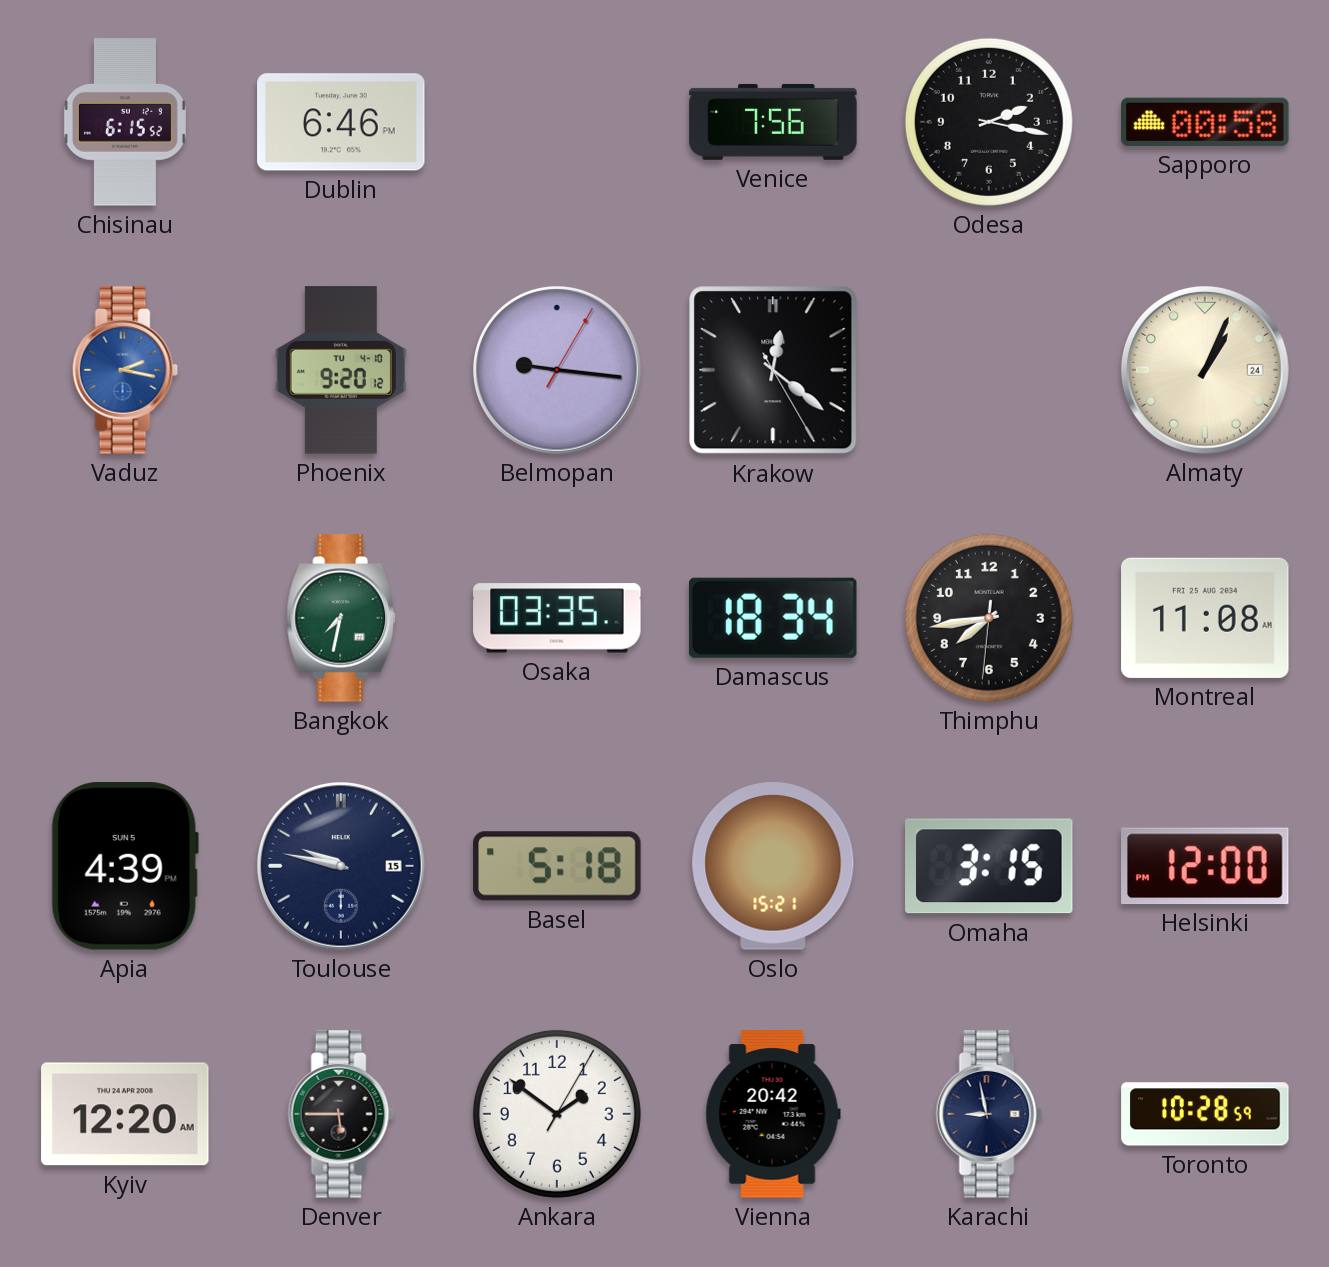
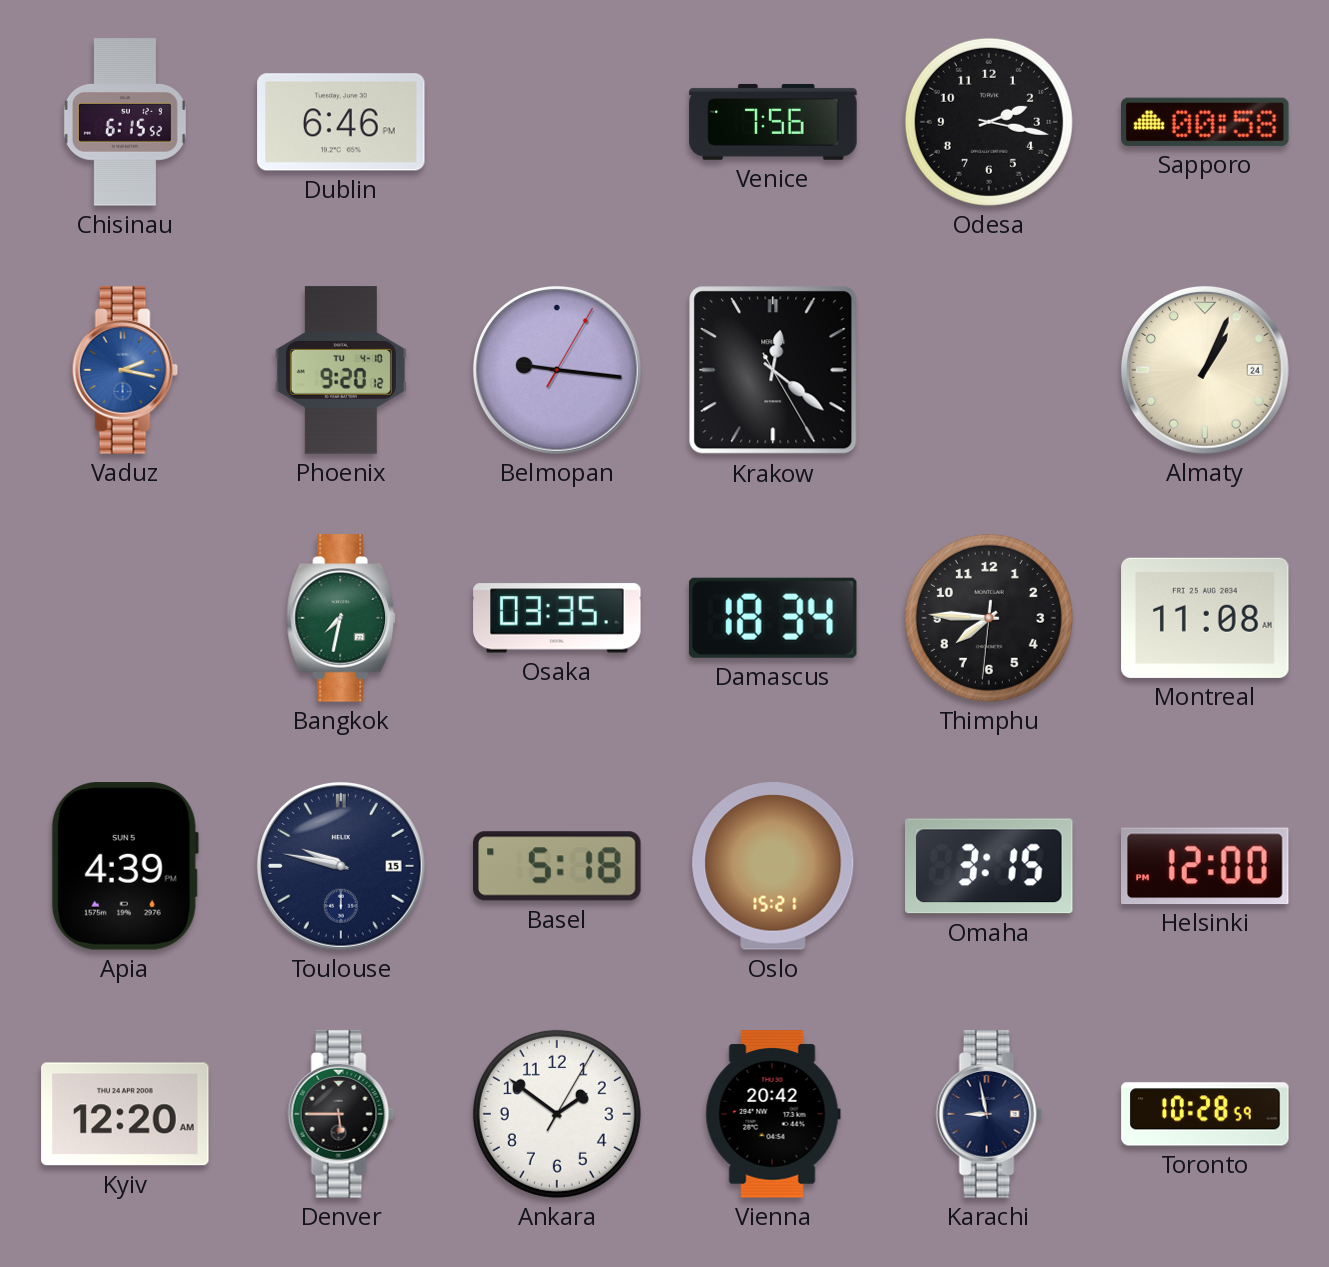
Thimphu: 7:43 -> 7:45 (989, 618)
